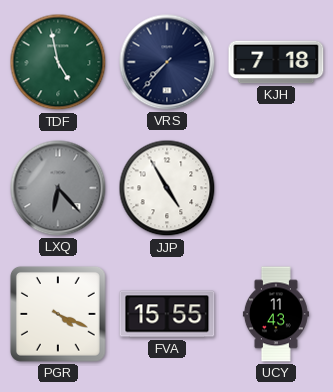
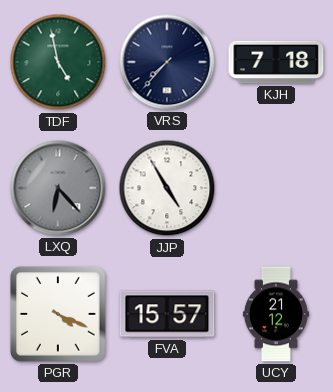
FVA: 15:55 -> 15:57 (167, 314)
UCY: 11:43 -> 21:12 (276, 314)
